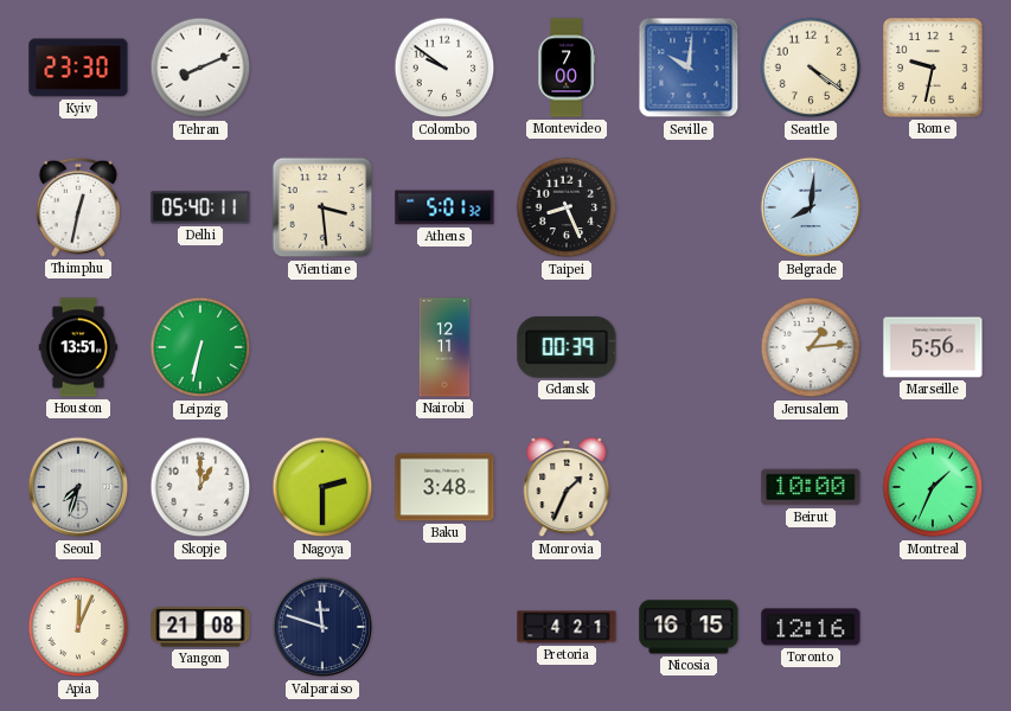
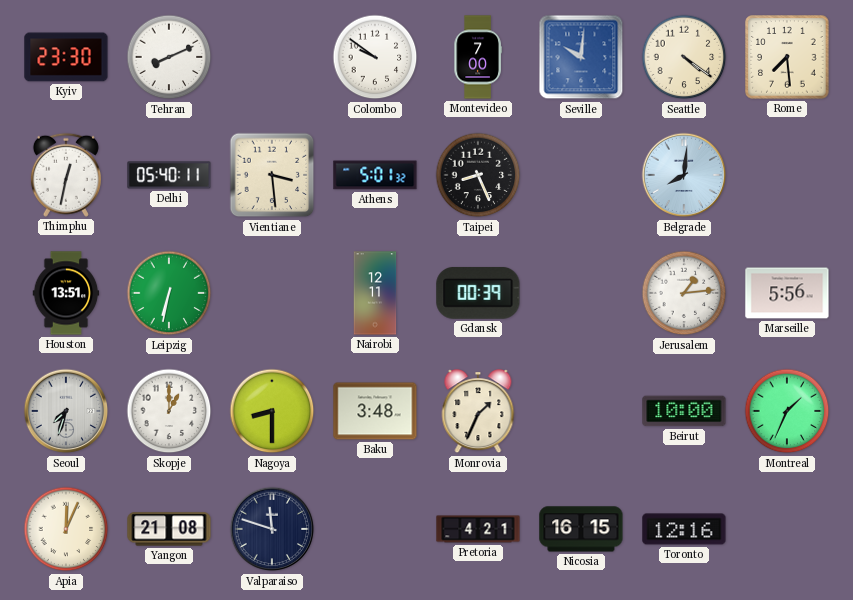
Rome: 9:32 -> 7:29 (787, 57)
Nagoya: 2:30 -> 8:30 (272, 411)
